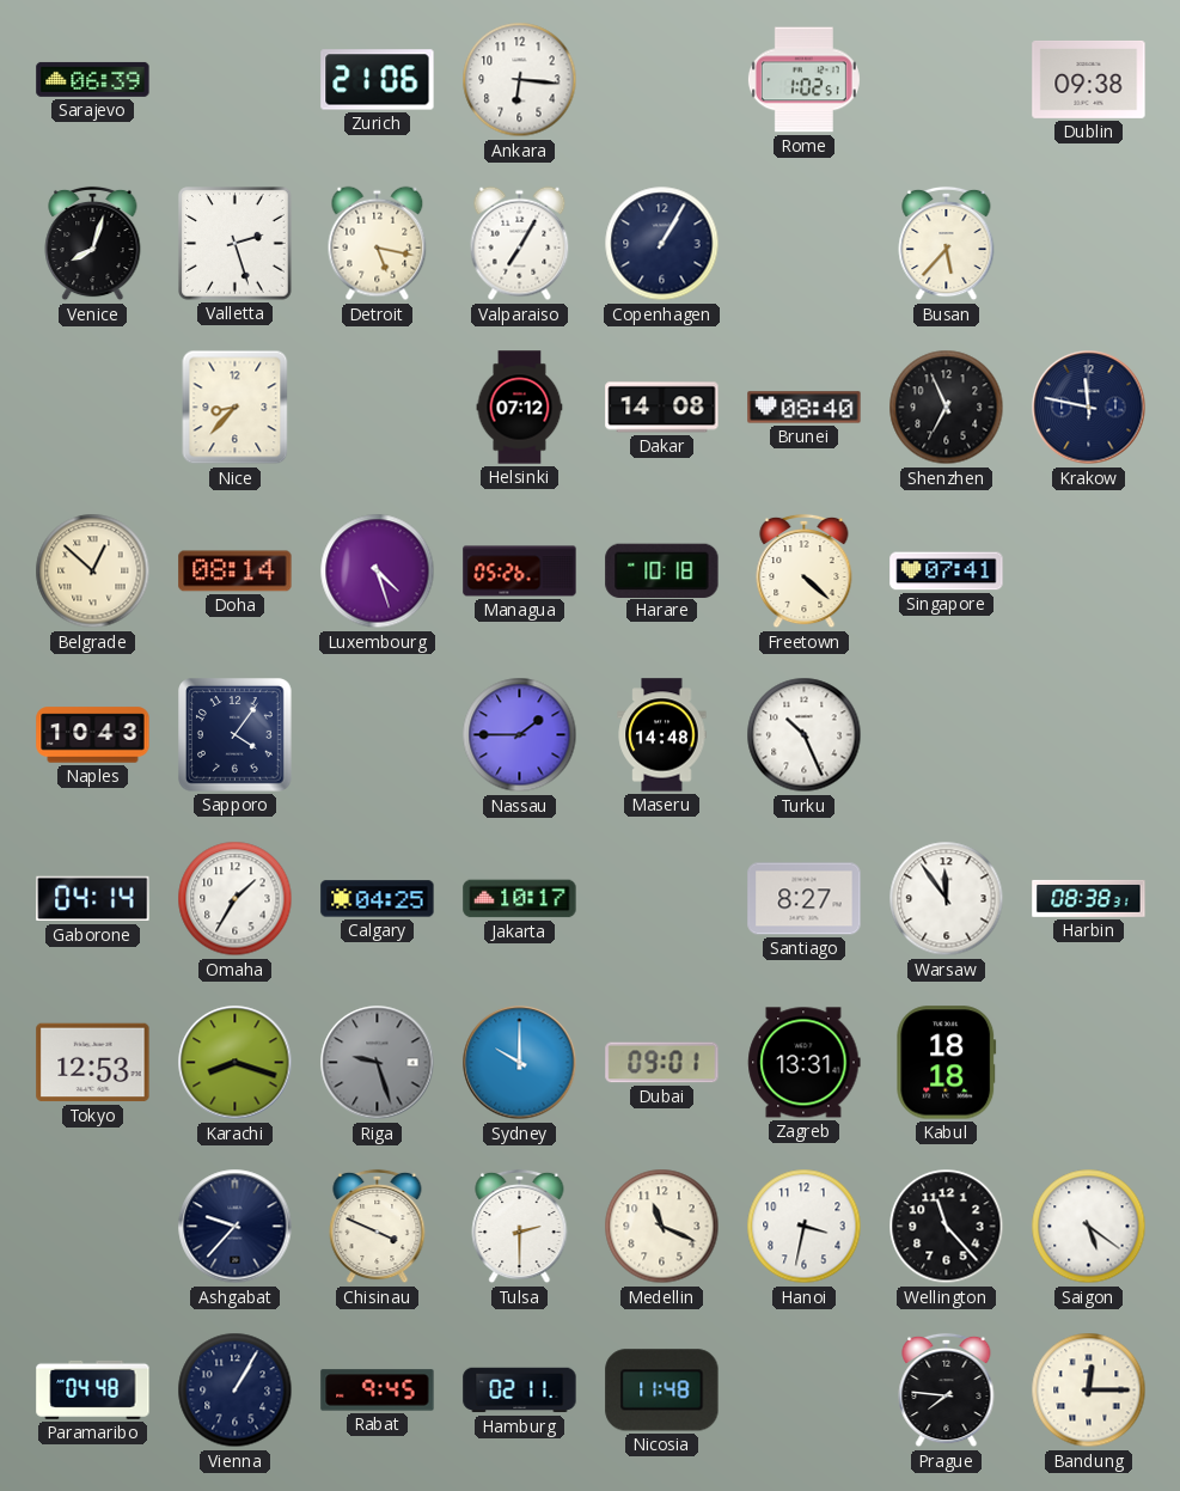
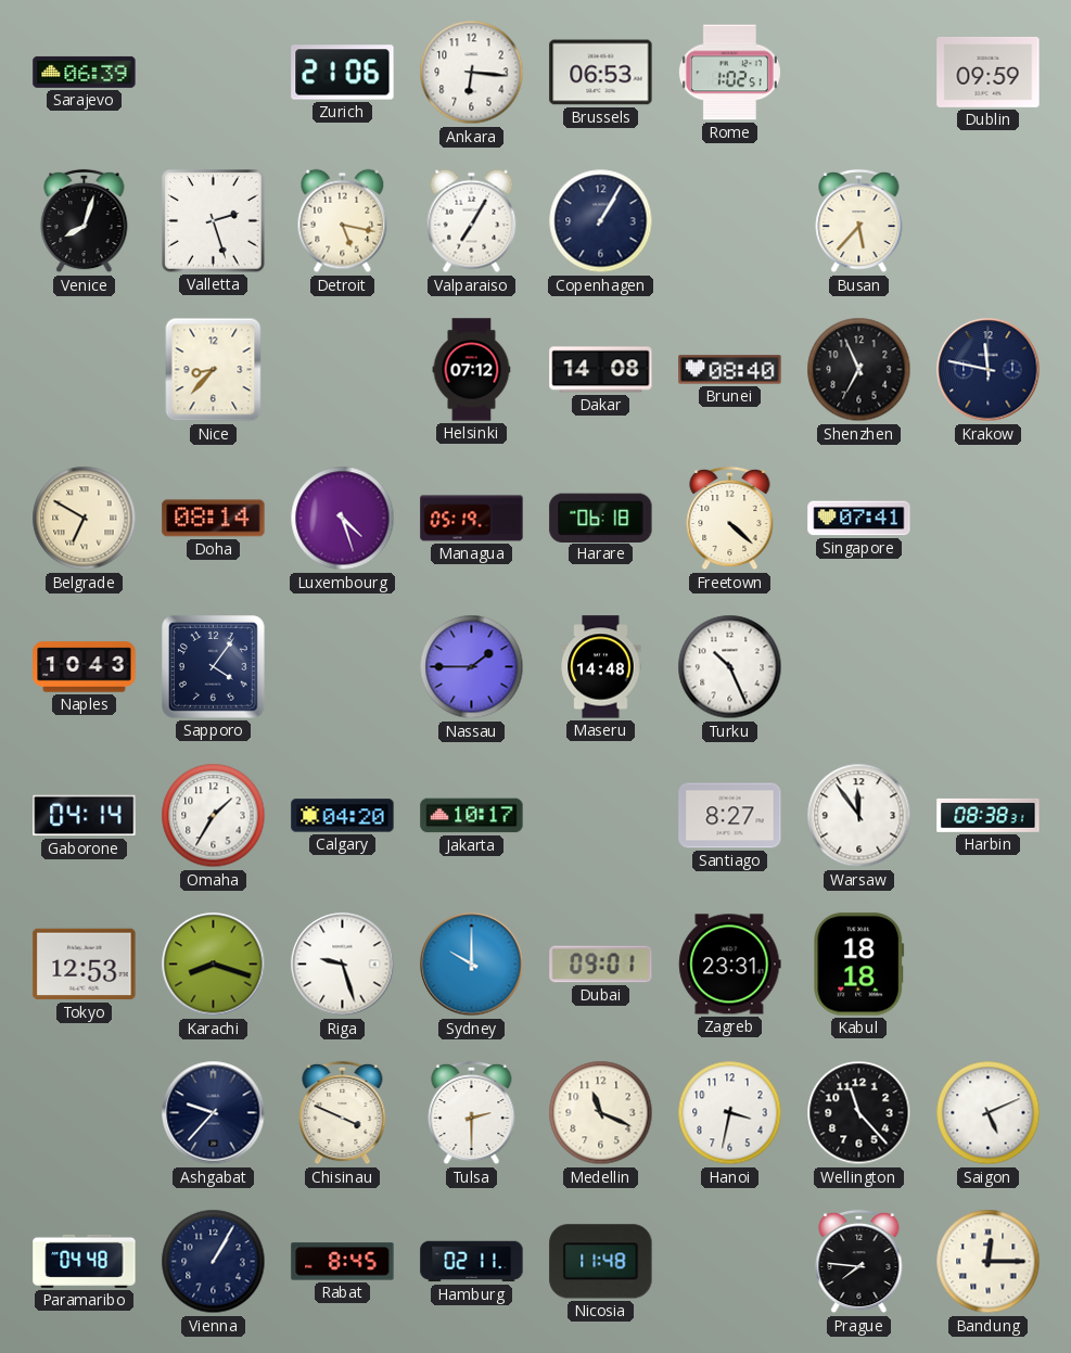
Brussels: none -> 06:53 (601, 73)
Dublin: 09:38 -> 09:59 (989, 72)
Belgrade: 12:52 -> 6:50 (85, 519)
Managua: 05:26 -> 05:19 (472, 519)
Harare: 10:18 -> 06:18 (601, 518)
Calgary: 04:25 -> 04:20 (343, 816)
Riga dial: grey -> white (343, 965)
Zagreb: 13:31 -> 23:31 (730, 965)
Saigon: 5:21 -> 5:11 (989, 1113)
Rabat: 9:45 -> 8:45 (343, 1262)
